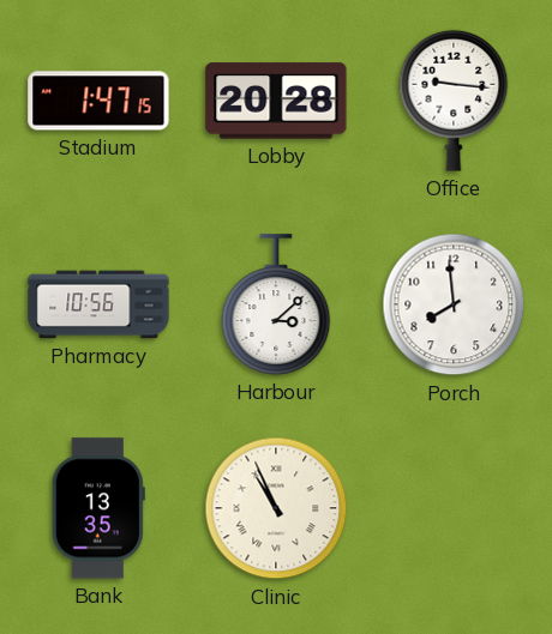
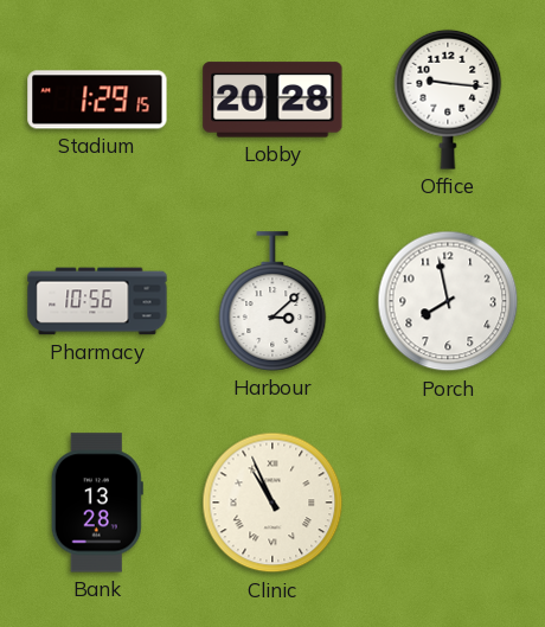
Stadium: 1:47 -> 1:29 (97, 100)
Porch: 7:59 -> 7:58 (448, 301)
Bank: 13:35 -> 13:28 (97, 503)
